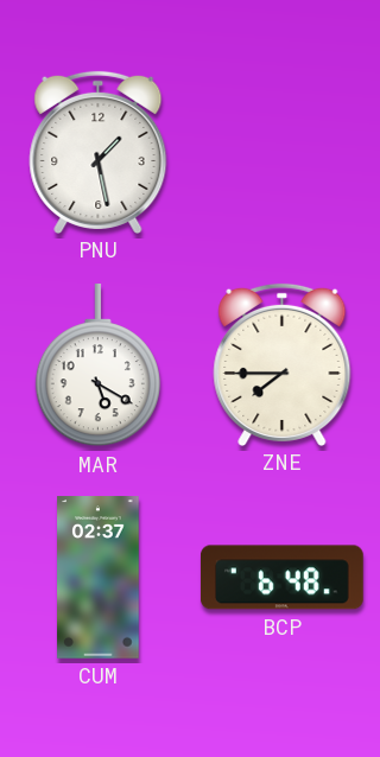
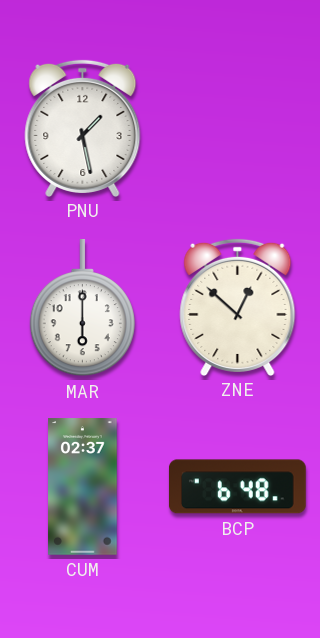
MAR: 5:20 -> 6:00 (82, 309)
ZNE: 7:45 -> 12:52 (238, 307)
